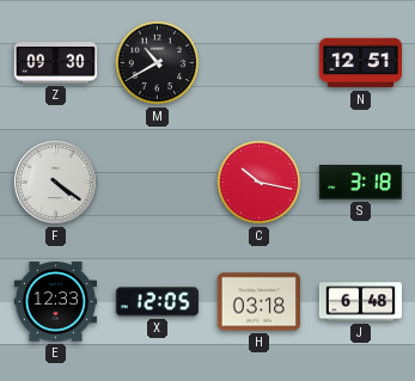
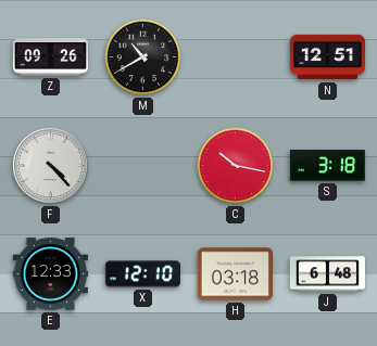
Z: 09:30 -> 09:26 (50, 57)
F: 4:21 -> 4:23 (50, 165)
X: 12:05 -> 12:10 (142, 274)
